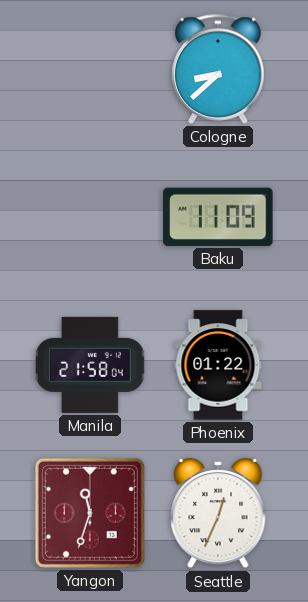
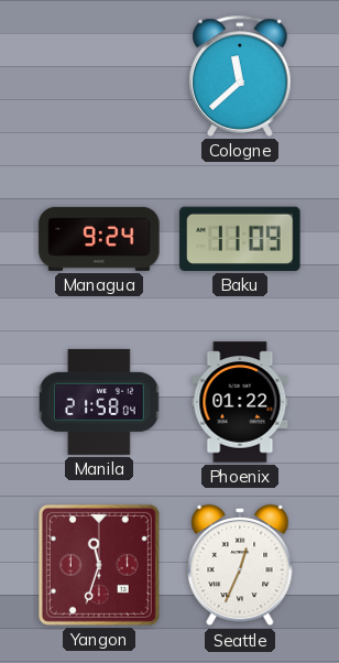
Cologne: 8:38 -> 11:38 (240, 76)
Managua: none -> 9:24 (99, 239)
